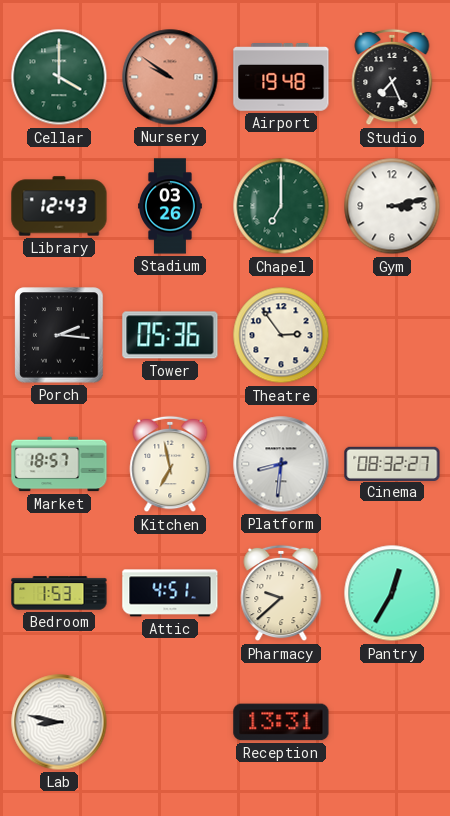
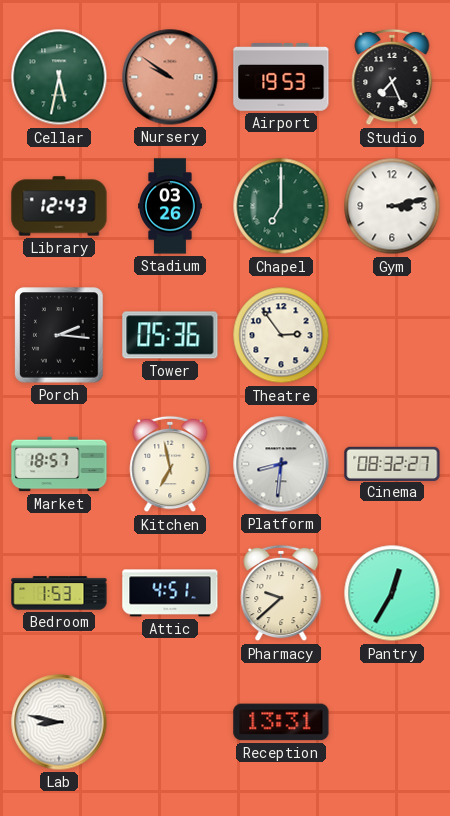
Cellar: 4:00 -> 5:32 (59, 77)
Airport: 19:48 -> 19:53 (281, 78)
